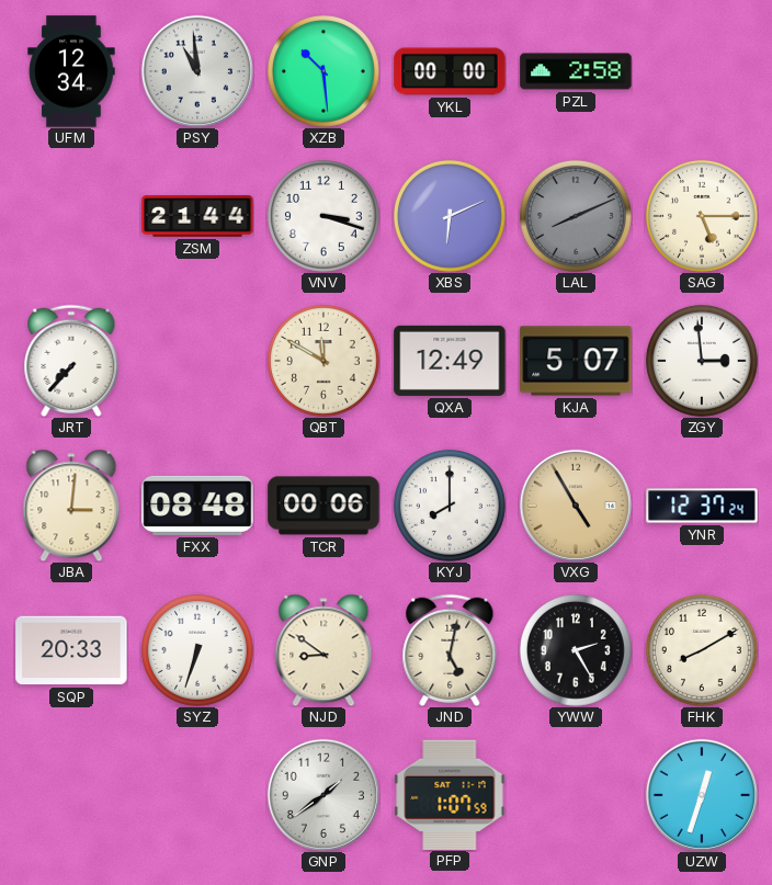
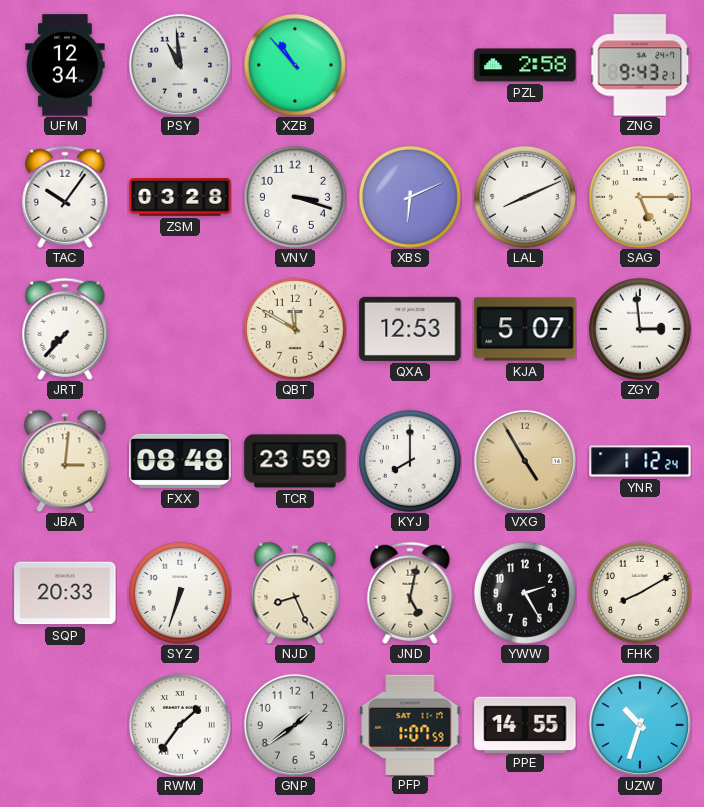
XZB: 10:29 -> 10:53 (295, 65)
YKL: 00:00 -> none (450, 71)
ZNG: none -> 9:43 (640, 65)
TAC: none -> 10:06 (65, 197)
ZSM: 21:44 -> 03:28 (180, 198)
LAL dial: grey -> white (525, 197)
QXA: 12:49 -> 12:53 (410, 329)
TCR: 00:06 -> 23:59 (295, 461)
YNR: 12:37 -> 1:12 (640, 461)
NJD: 8:51 -> 8:26 (295, 593)
RWM: none -> 1:36 (180, 725)
PPE: none -> 14:55 (525, 724)
UZW: 12:33 -> 10:33 (640, 725)
